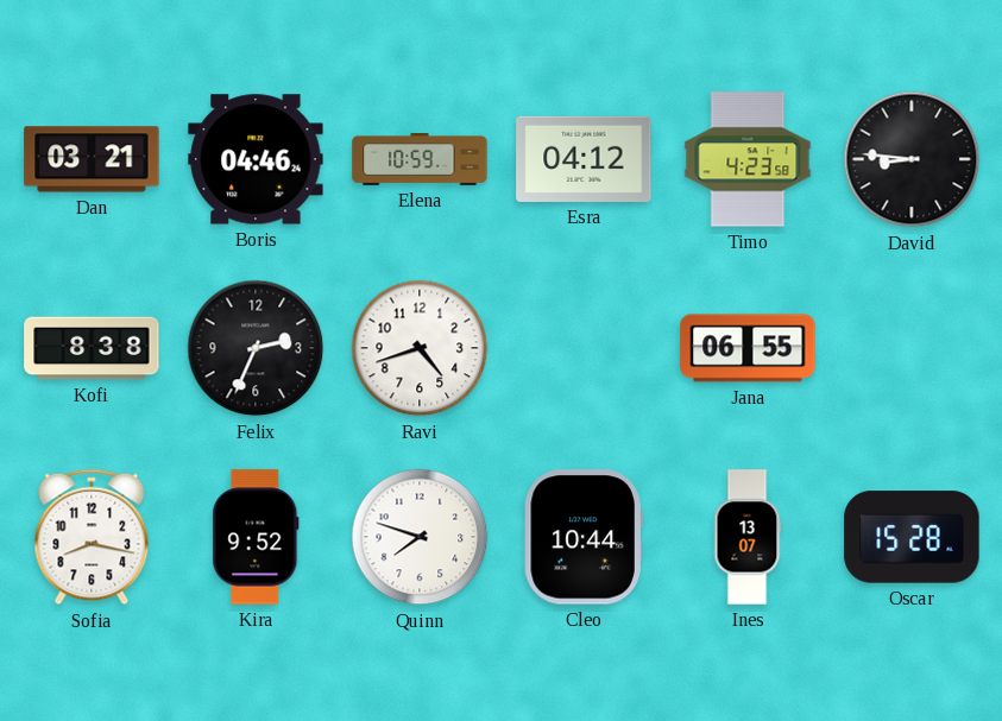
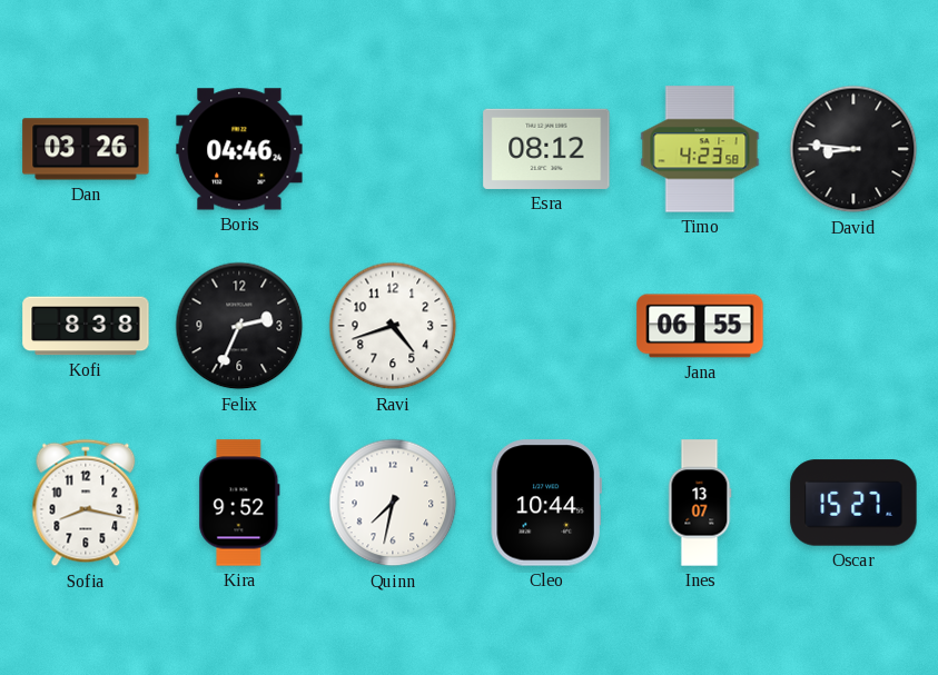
Dan: 03:21 -> 03:26 (86, 149)
Elena: 10:59 -> none (420, 160)
Esra: 04:12 -> 08:12 (546, 149)
Quinn: 7:48 -> 7:32 (393, 503)
Oscar: 15:28 -> 15:27 (853, 503)
